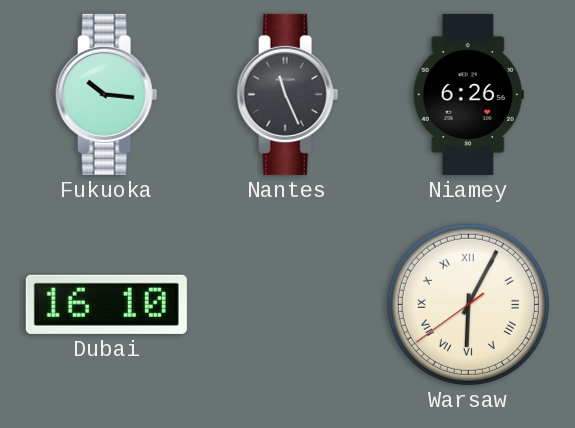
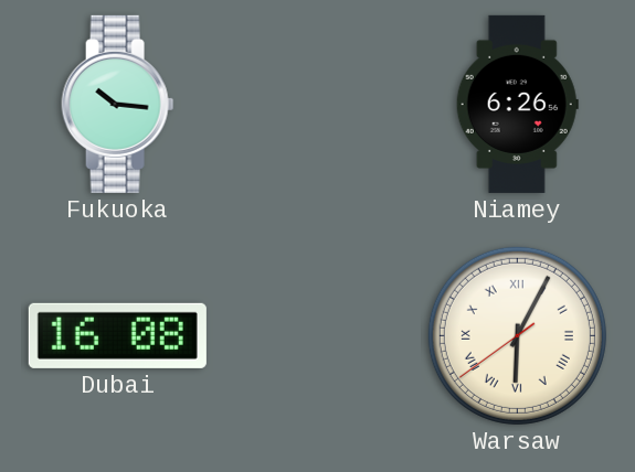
Nantes: 11:26 -> none (288, 94)
Dubai: 16:10 -> 16:08 (117, 335)
